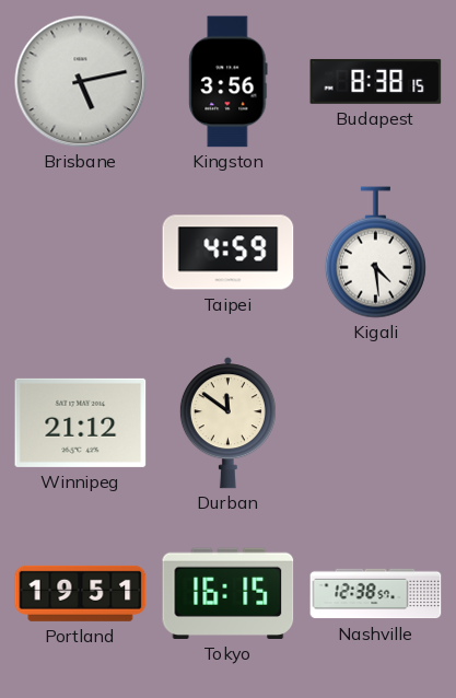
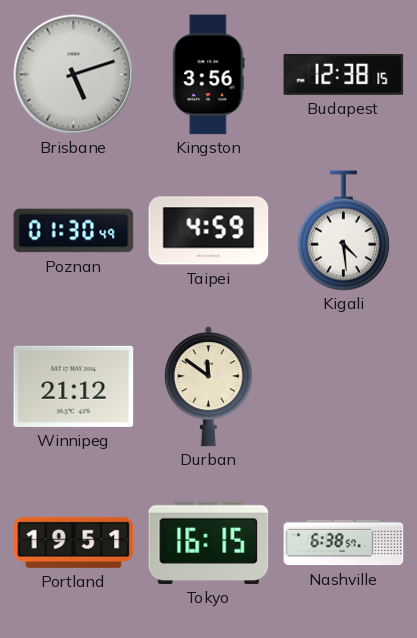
Brisbane: 5:13 -> 5:12 (74, 75)
Budapest: 8:38 -> 12:38 (344, 74)
Poznan: none -> 01:30 (74, 231)
Nashville: 12:38 -> 6:38 (344, 543)
